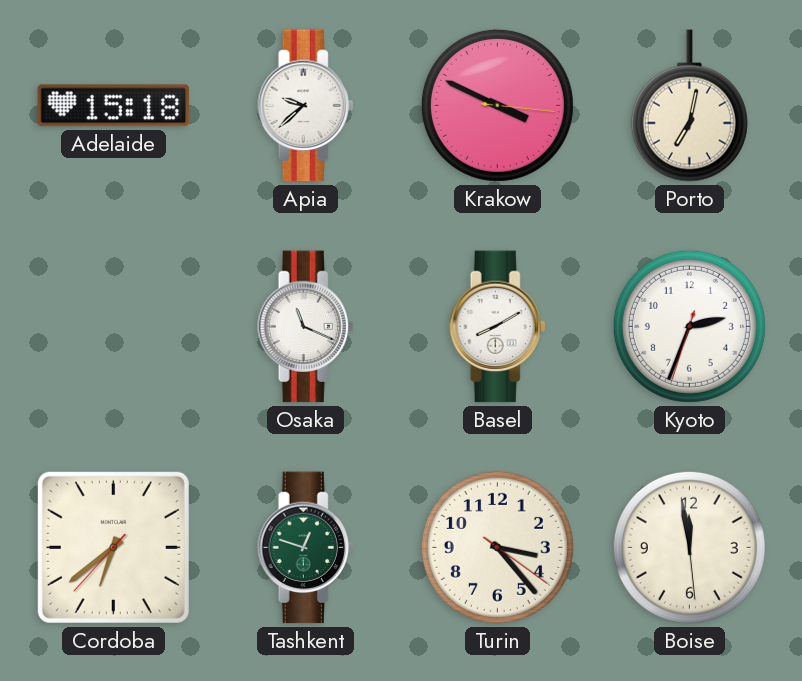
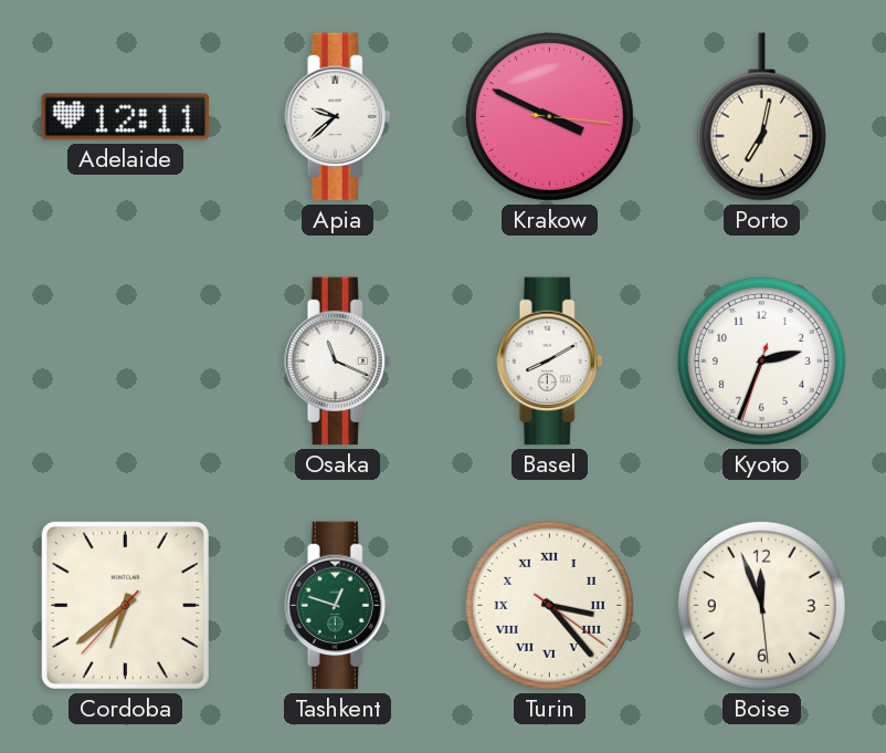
Adelaide: 15:18 -> 12:11 (126, 117)
Turin numerals: Arabic -> Roman (549, 605)
Boise: 11:58 -> 11:56 (761, 605)
